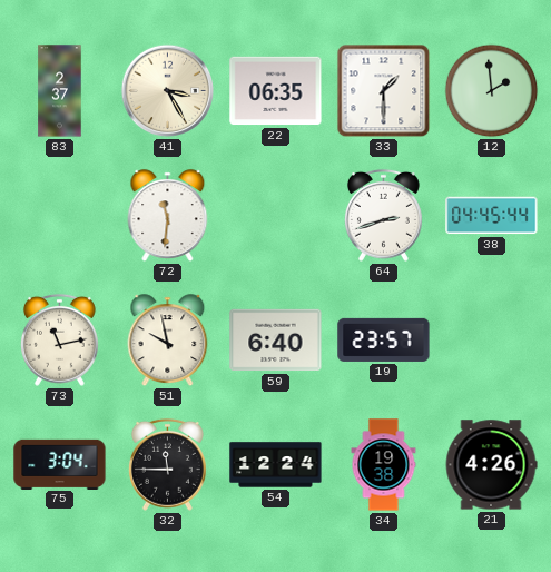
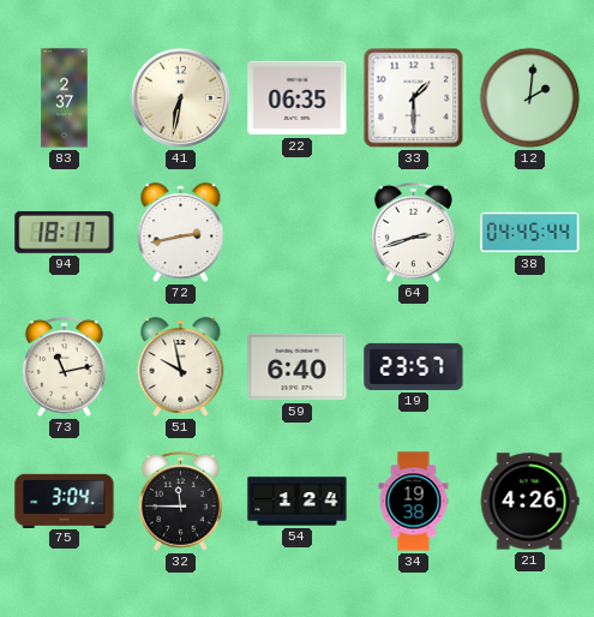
41: 3:25 -> 6:32 (181, 98)
12: 1:59 -> 2:01 (530, 98)
94: none -> 18:17 (65, 232)
72: 11:31 -> 2:43 (181, 233)
54: 12:24 -> 1:24 (298, 502)
